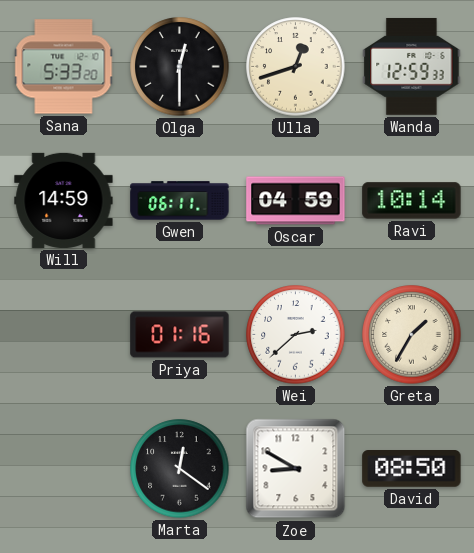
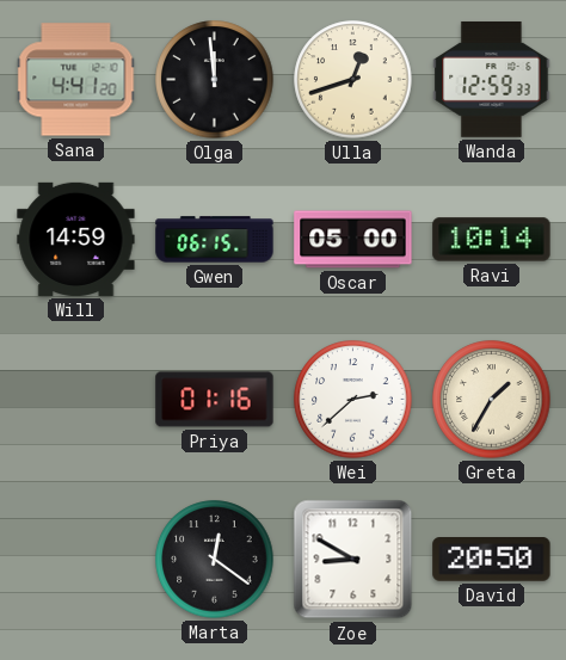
Sana: 5:33 -> 4:41 (76, 80)
Olga: 12:30 -> 11:59 (215, 80)
Gwen: 06:11 -> 06:15 (215, 240)
Oscar: 04:59 -> 05:00 (353, 240)
David: 08:50 -> 20:50 (492, 560)
